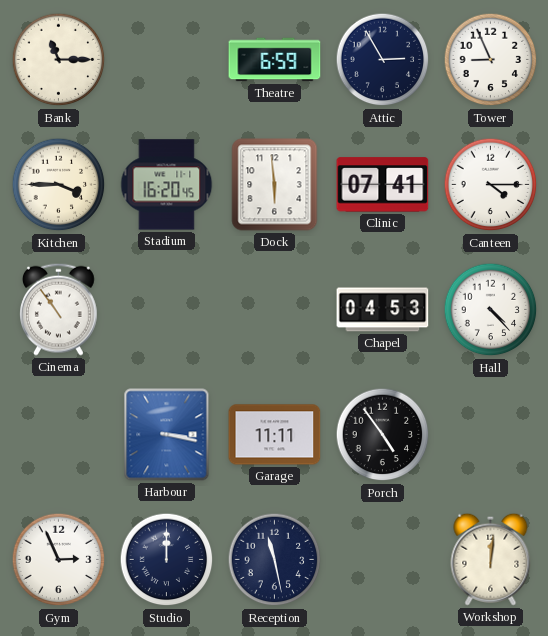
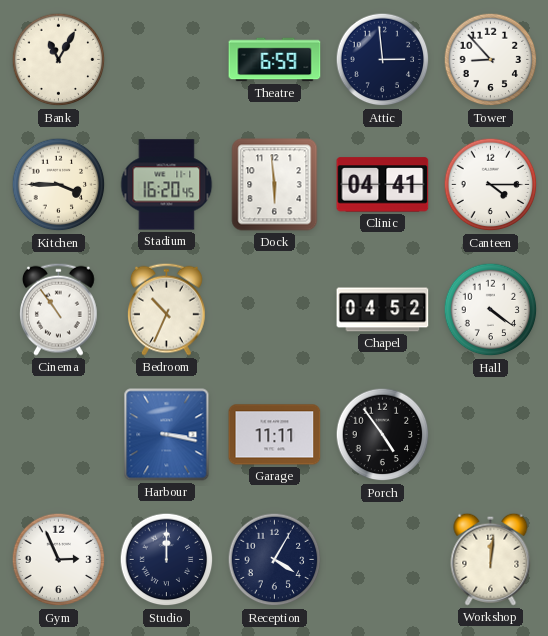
Bank: 11:15 -> 11:05 (59, 60)
Attic: 2:55 -> 2:59 (383, 60)
Tower: 8:56 -> 8:53 (491, 60)
Clinic: 07:41 -> 04:41 (383, 185)
Bedroom: none -> 10:34 (167, 309)
Chapel: 04:53 -> 04:52 (383, 310)
Hall: 4:23 -> 4:21 (491, 310)
Reception: 11:28 -> 4:05 (275, 560)
